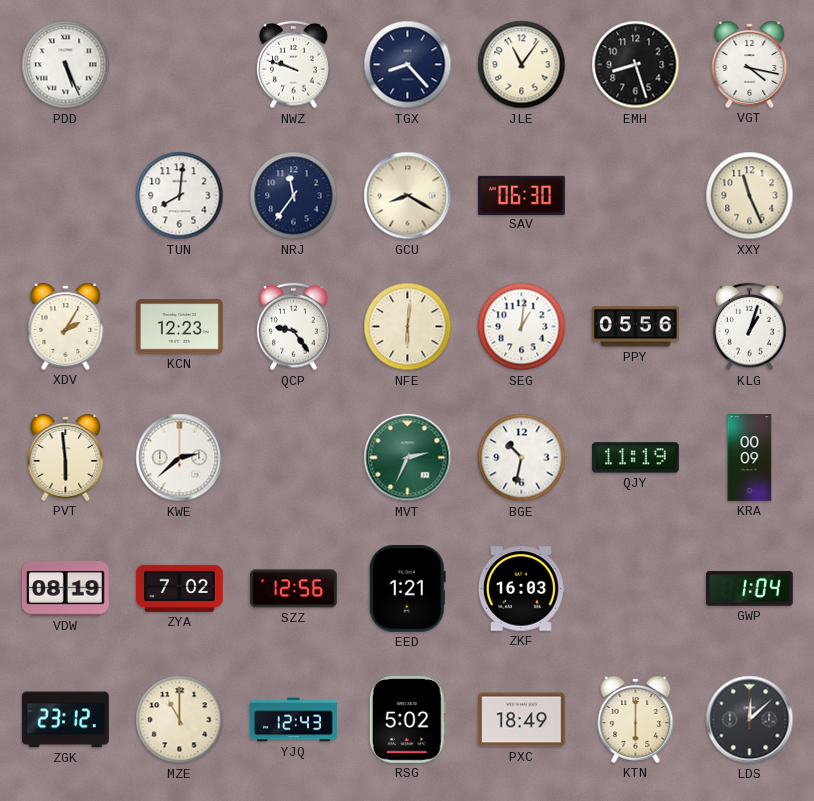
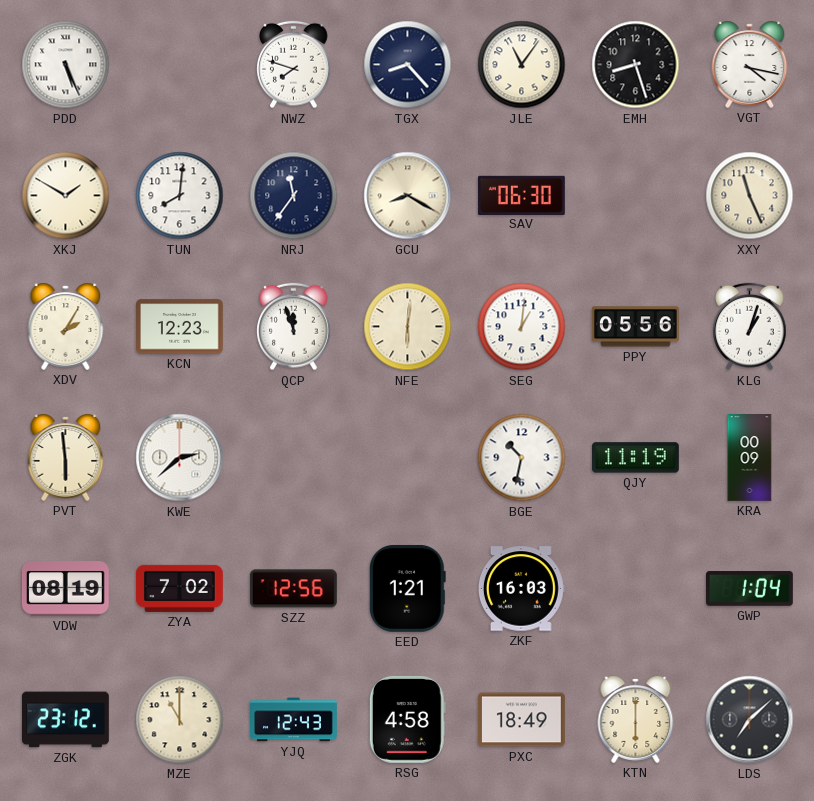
NWZ: 9:48 -> 7:48 (294, 65)
XKJ: none -> 1:50 (66, 196)
QCP: 9:24 -> 11:57 (294, 327)
MVT: 2:34 -> none (408, 458)
RSG: 5:02 -> 4:58 (407, 719)
LDS: 12:08 -> 7:08 (750, 720)
